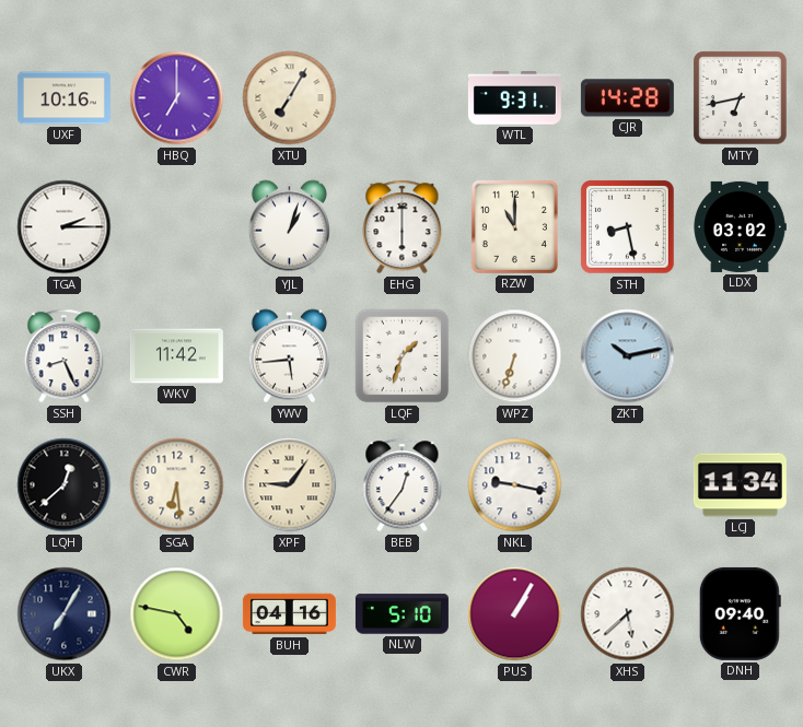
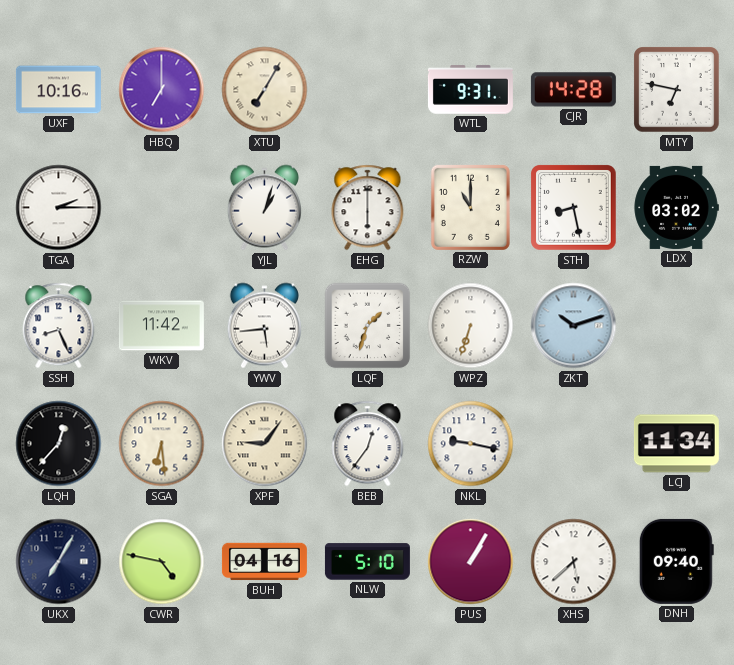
MTY: 6:43 -> 6:47 (677, 90)
ZKT: 10:13 -> 10:12 (574, 326)
LQH: 12:38 -> 12:37 (59, 444)
